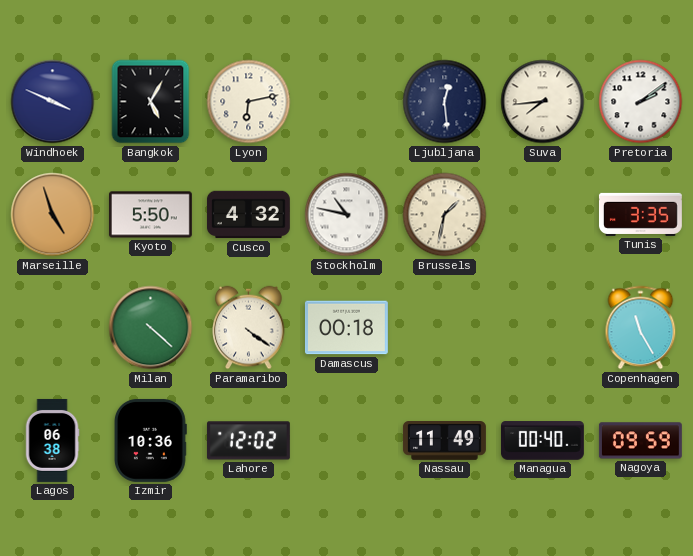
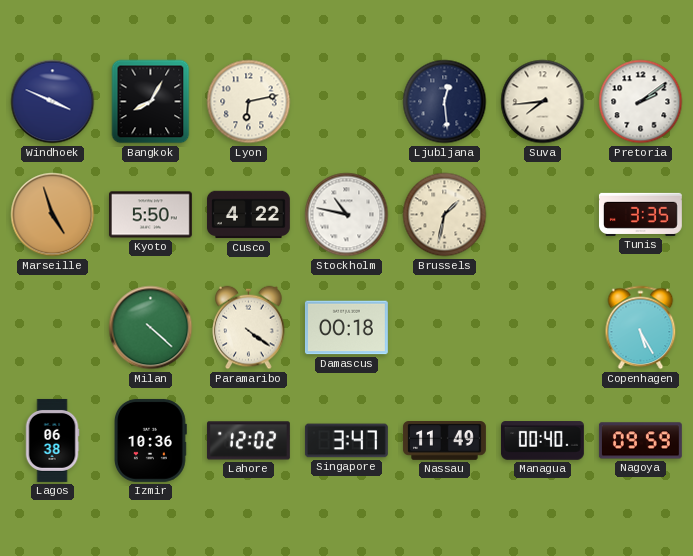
Bangkok: 5:05 -> 8:05 (151, 102)
Cusco: 4:32 -> 4:22 (248, 215)
Copenhagen: 11:25 -> 5:25 (641, 328)
Singapore: none -> 3:47 (346, 441)
